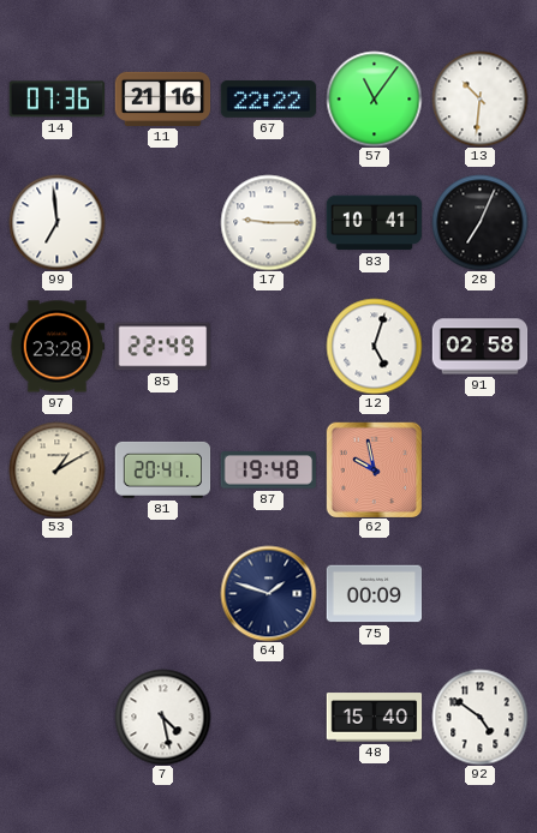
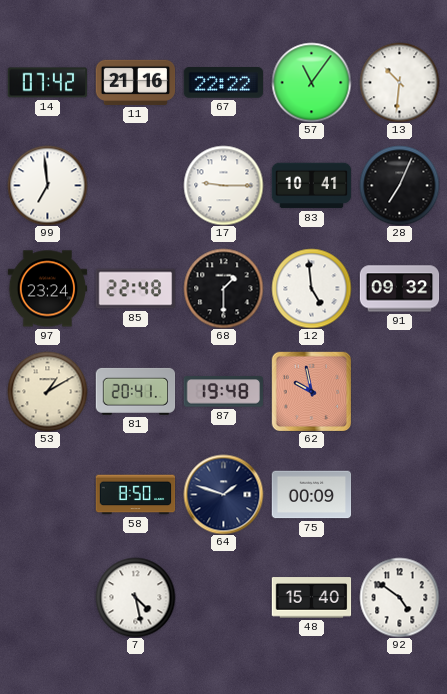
14: 07:36 -> 07:42 (47, 83)
97: 23:28 -> 23:24 (47, 289)
85: 22:49 -> 22:48 (135, 289)
68: none -> 1:30 (223, 288)
12: 5:03 -> 4:59 (311, 288)
91: 02:58 -> 09:32 (399, 289)
58: none -> 8:50 (135, 495)
